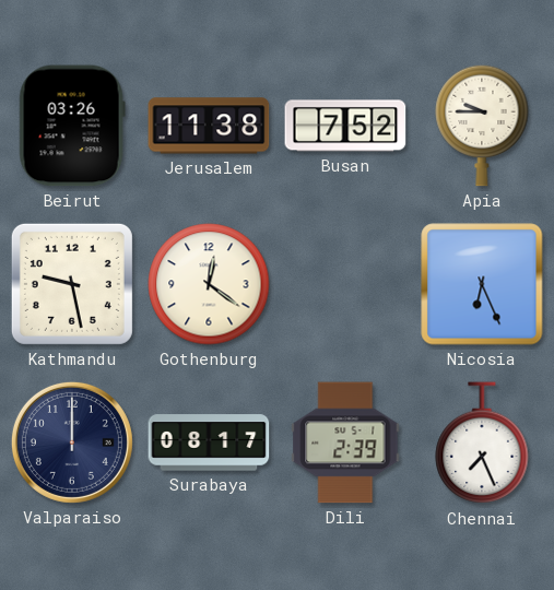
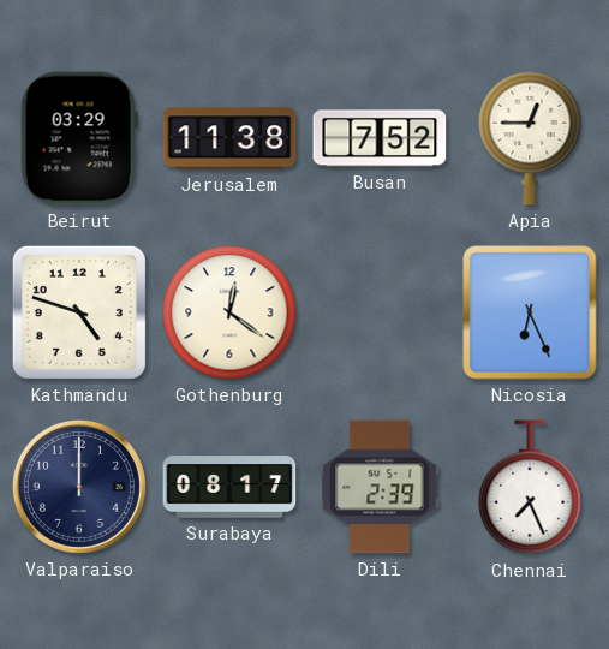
Beirut: 03:26 -> 03:29 (79, 138)
Apia: 9:45 -> 12:45 (530, 138)
Kathmandu: 9:28 -> 4:48 (79, 312)
